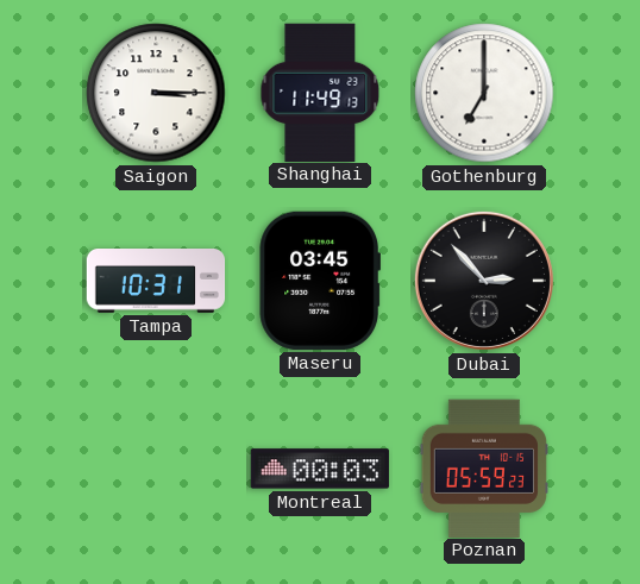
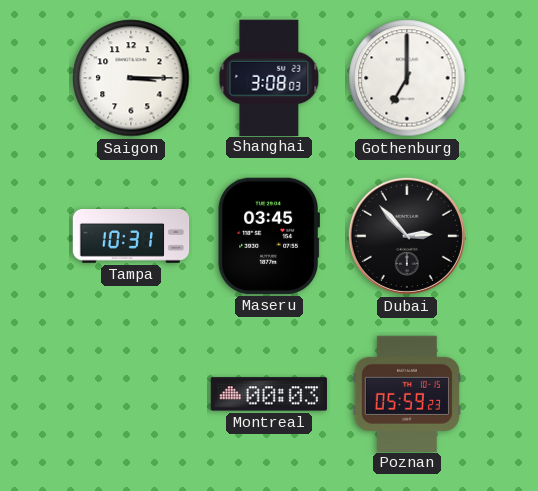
Shanghai: 11:49 -> 3:08 (269, 77)
